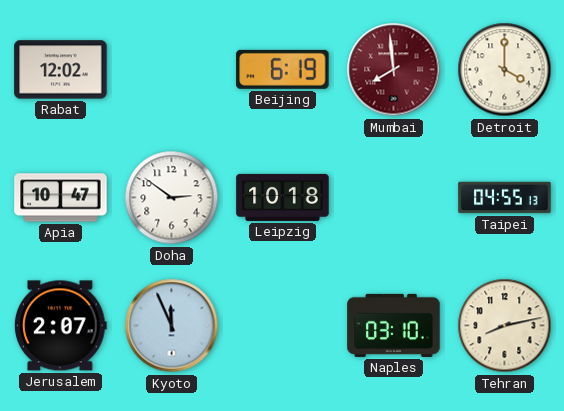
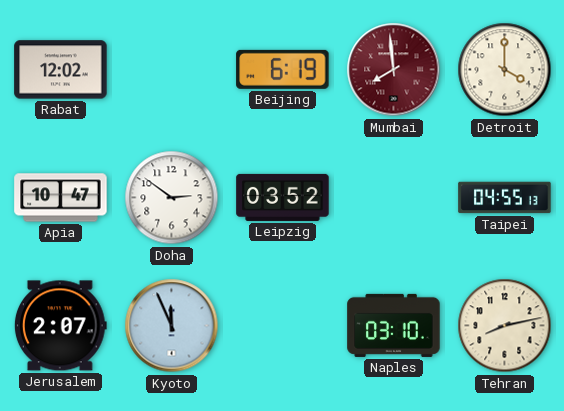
Leipzig: 10:18 -> 03:52 (283, 197)
